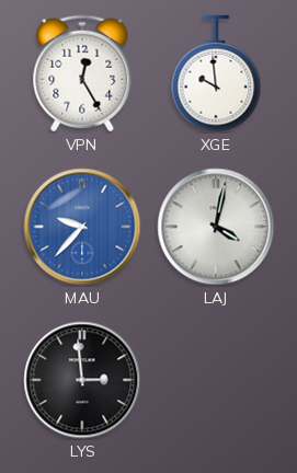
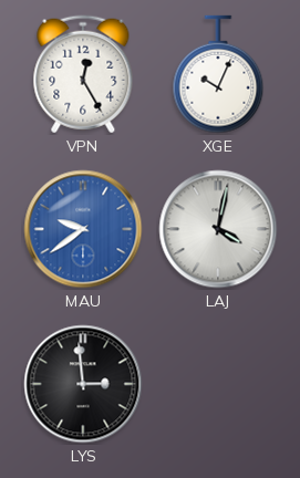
XGE: 9:59 -> 10:04 (218, 74)
MAU: 9:37 -> 9:39 (83, 229)
